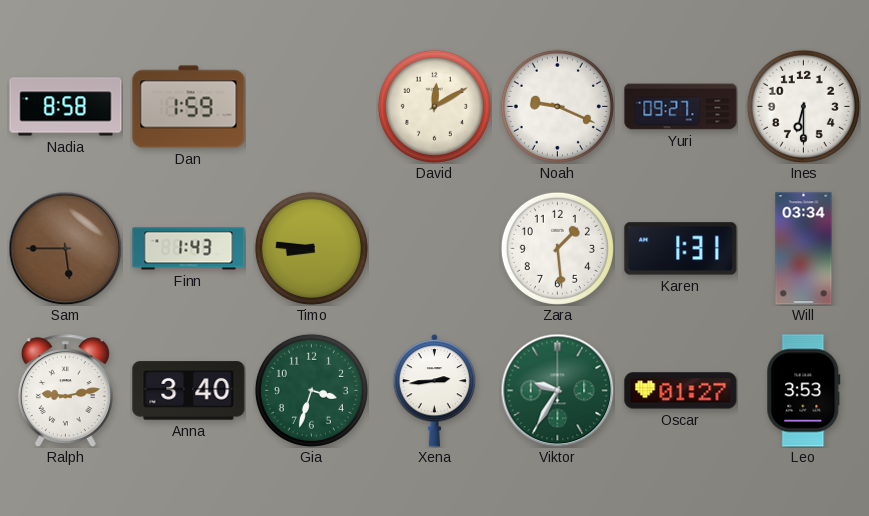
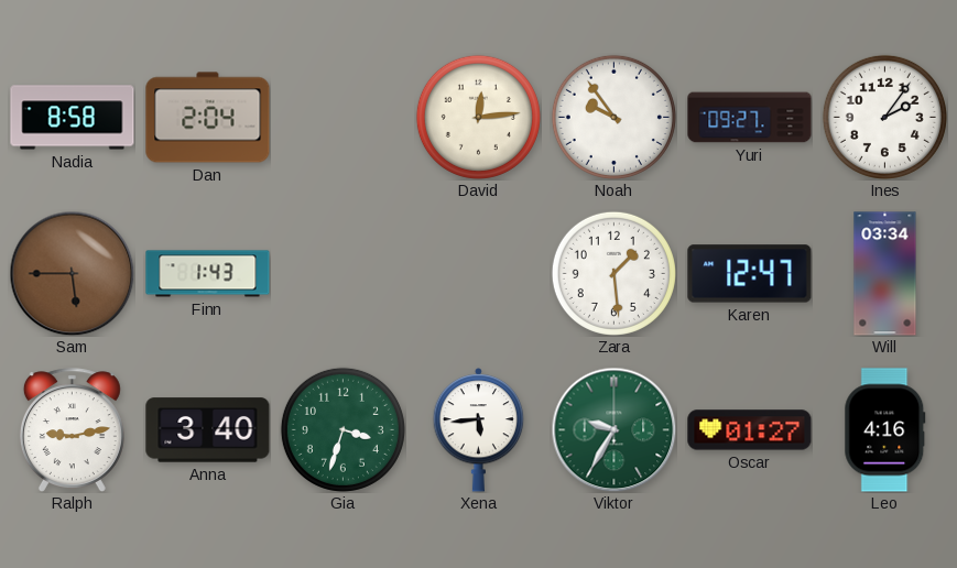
Dan: 1:59 -> 2:04 (208, 118)
David: 12:10 -> 12:14 (478, 117)
Noah: 9:19 -> 9:54 (613, 117)
Ines: 6:30 -> 2:06 (884, 117)
Timo: 8:46 -> none (311, 248)
Karen: 1:31 -> 12:47 (750, 274)
Xena: 2:44 -> 5:44 (479, 430)
Leo: 3:53 -> 4:16 (885, 430)
